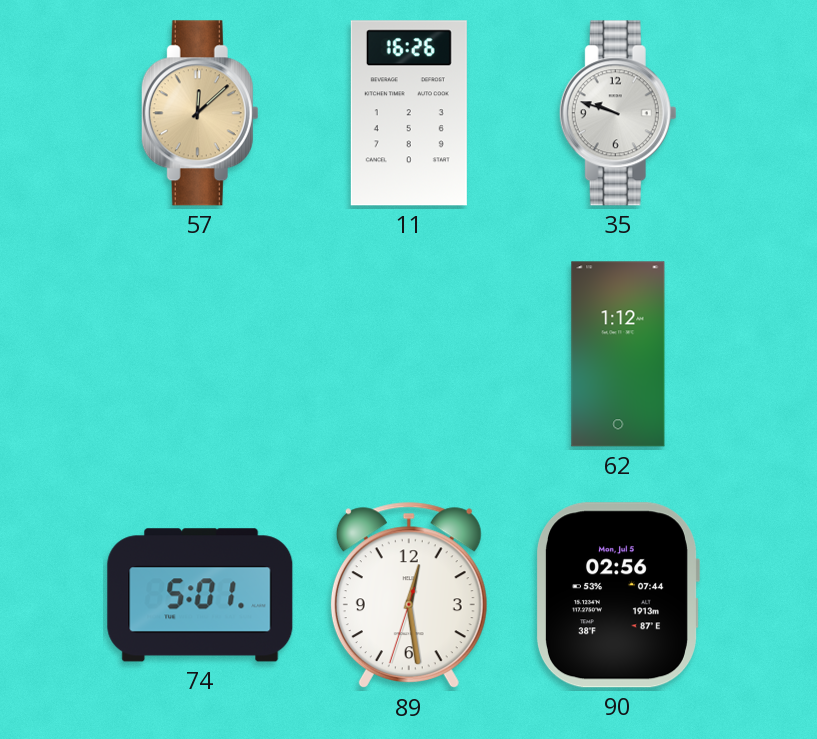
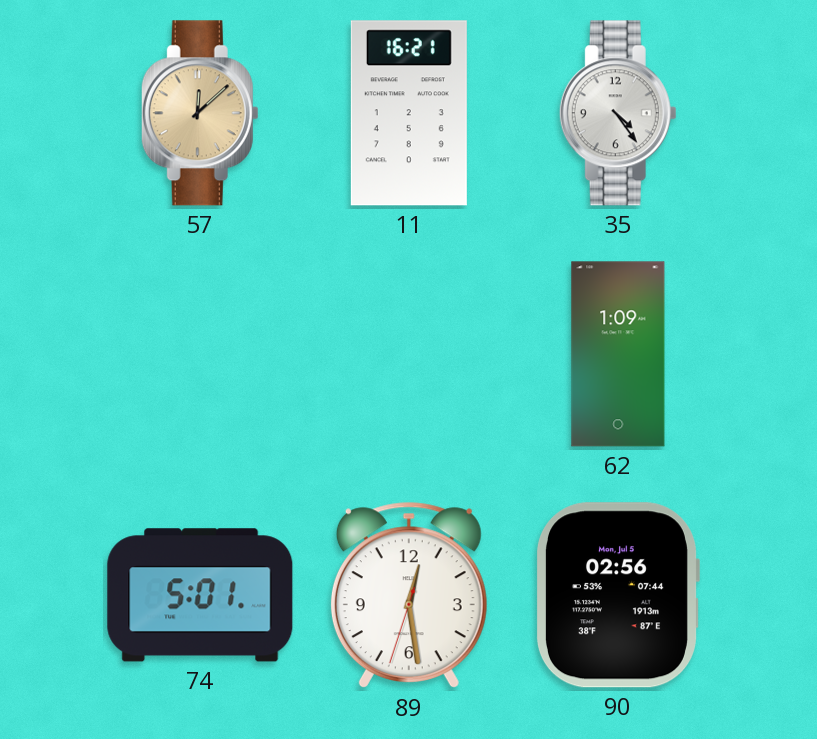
11: 16:26 -> 16:21 (409, 113)
35: 9:48 -> 4:24 (618, 113)
62: 1:12 -> 1:09 (618, 354)
